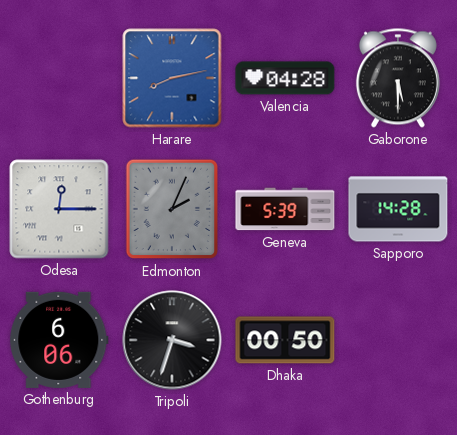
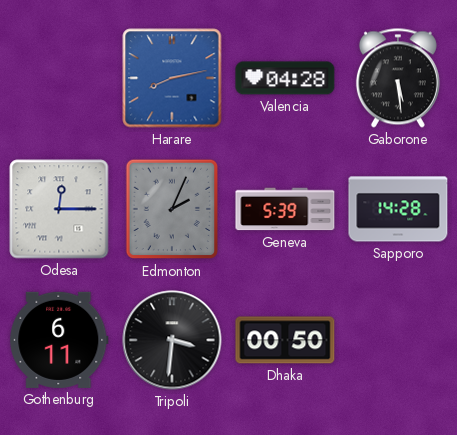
Gaborone: 5:30 -> 5:29 (398, 78)
Gothenburg: 6:06 -> 6:11 (59, 340)
Tripoli: 3:33 -> 3:31 (172, 340)
